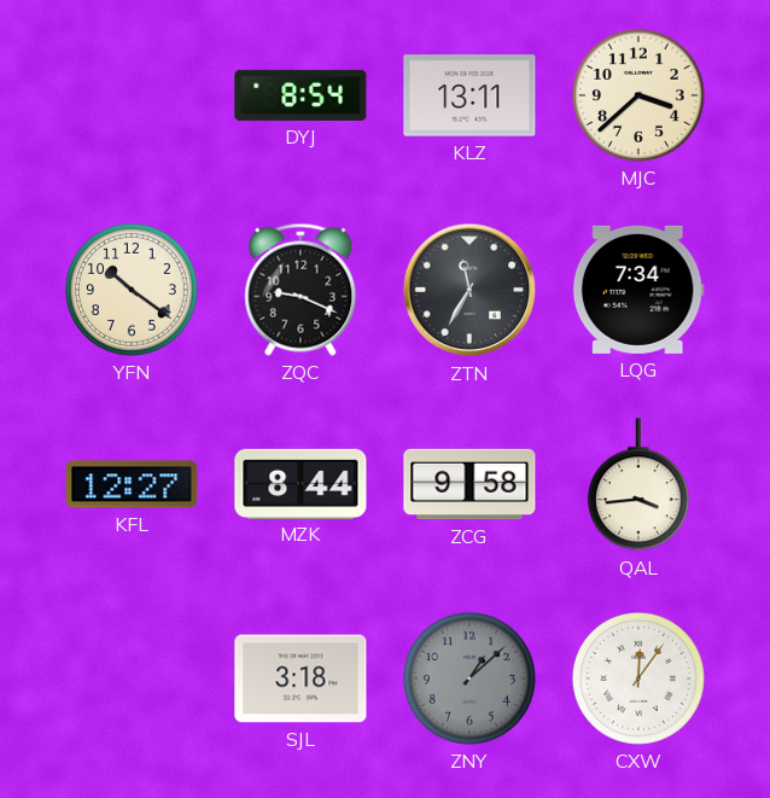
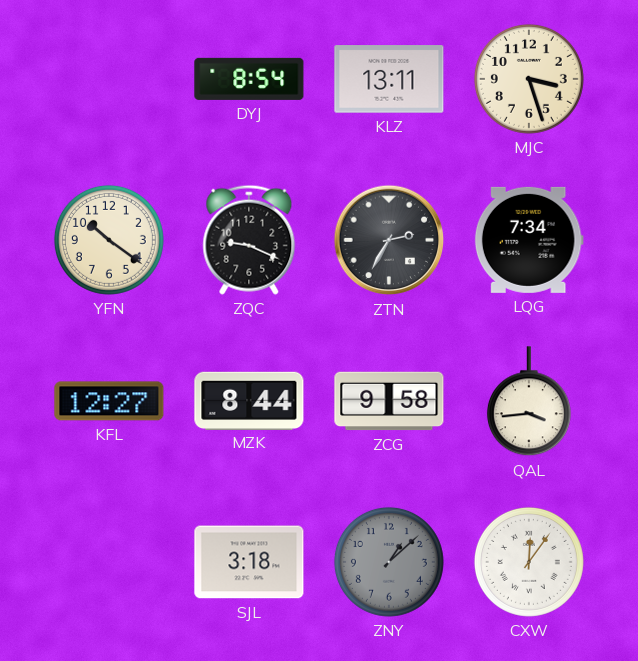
MJC: 3:38 -> 3:27 (529, 79)
ZTN: 11:35 -> 2:35 (389, 240)
